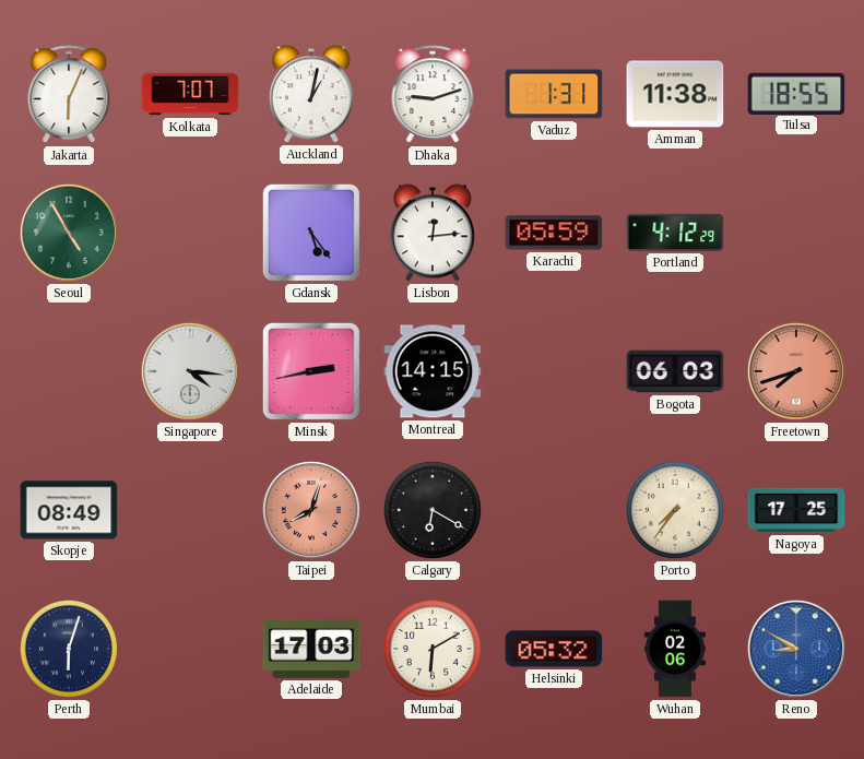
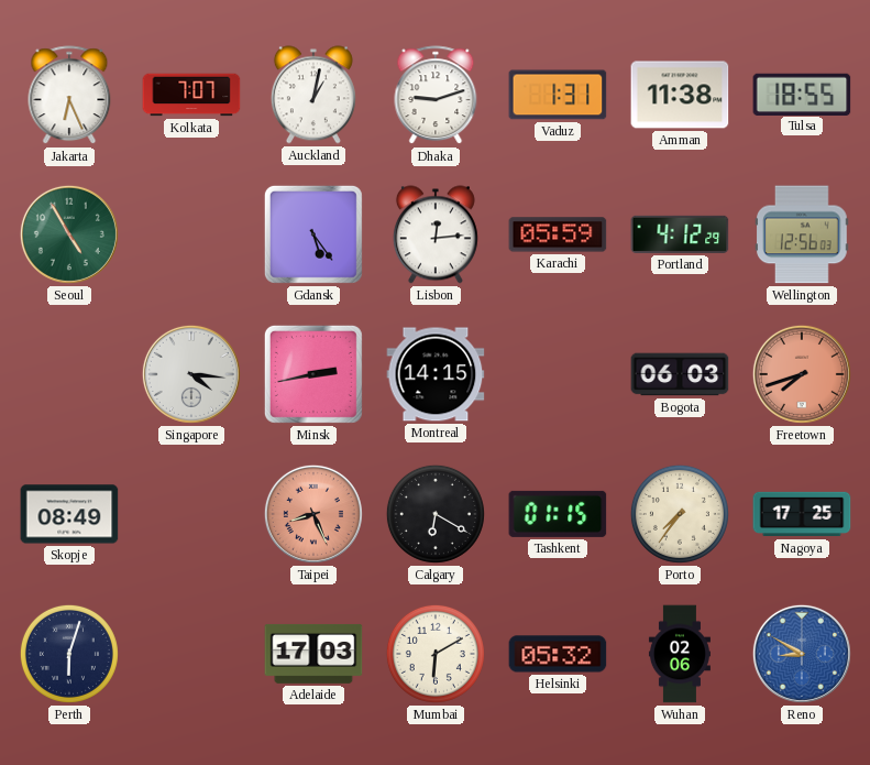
Jakarta: 6:04 -> 6:26 (69, 96)
Wellington: none -> 12:56 (803, 234)
Taipei: 8:03 -> 8:26 (313, 514)
Tashkent: none -> 01:15 (558, 514)
